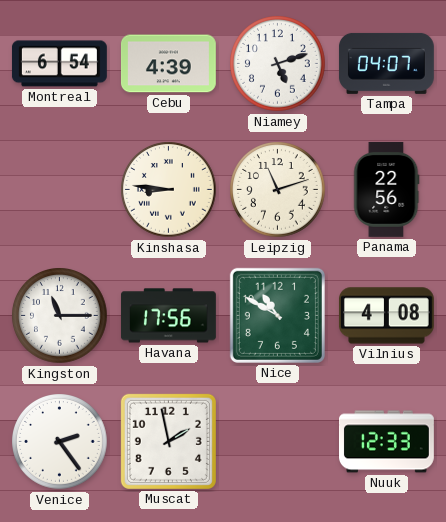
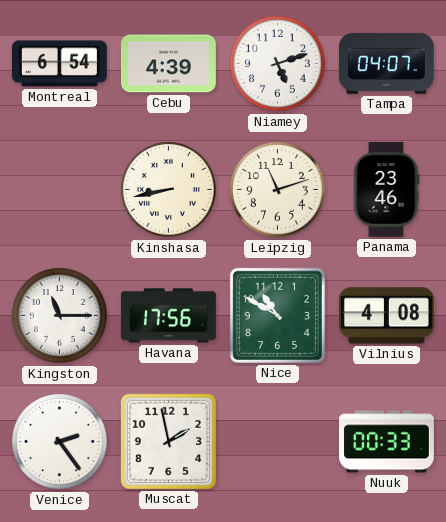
Kinshasa: 8:46 -> 8:43 (169, 190)
Panama: 22:56 -> 23:46 (387, 189)
Nuuk: 12:33 -> 00:33 (387, 442)
